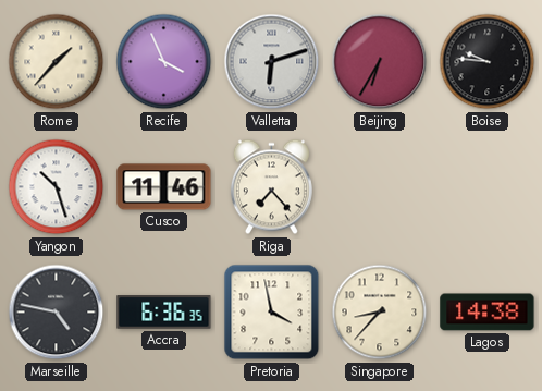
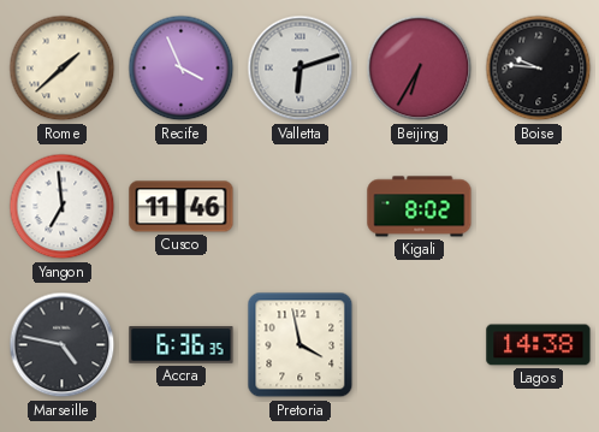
Rome: 1:37 -> 1:38 (63, 69)
Yangon: 10:27 -> 6:59 (63, 207)
Riga: 7:23 -> none (271, 187)
Kigali: none -> 8:02 (420, 207)
Singapore: 8:37 -> none (380, 313)
